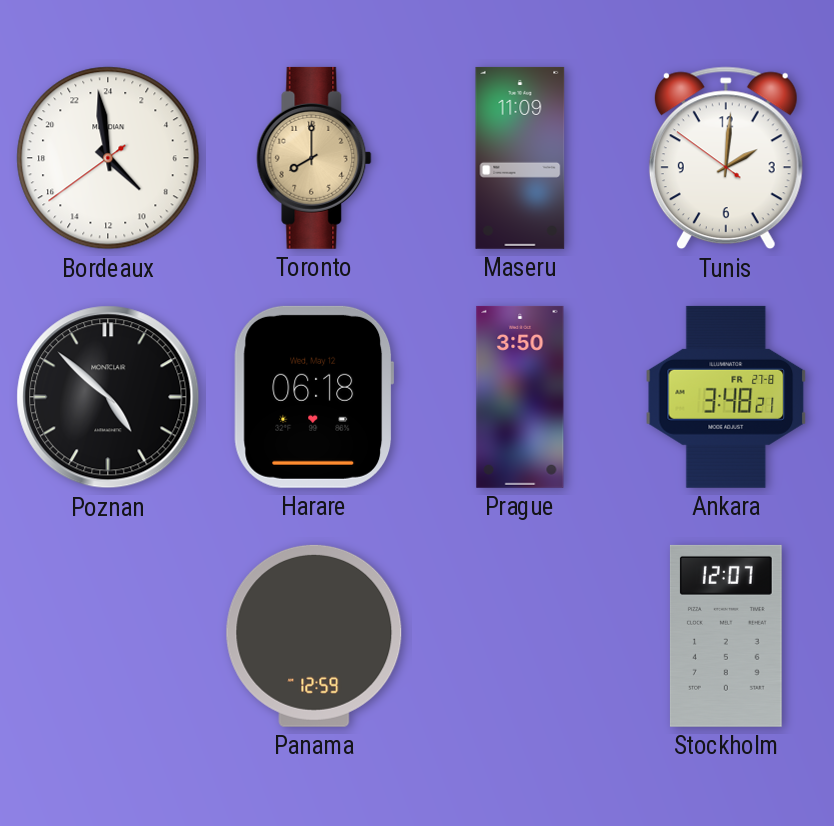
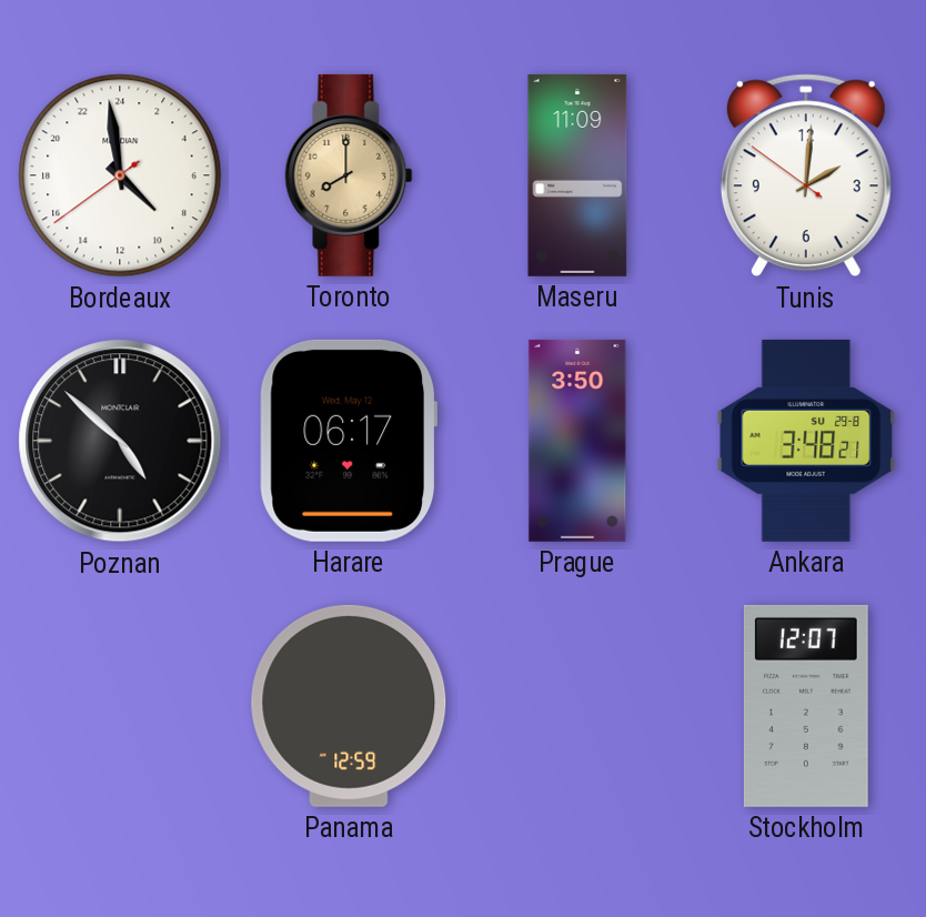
Harare: 06:18 -> 06:17 (349, 441)
Ankara date: FR 27-8 -> SU 29-8 (806, 441)
